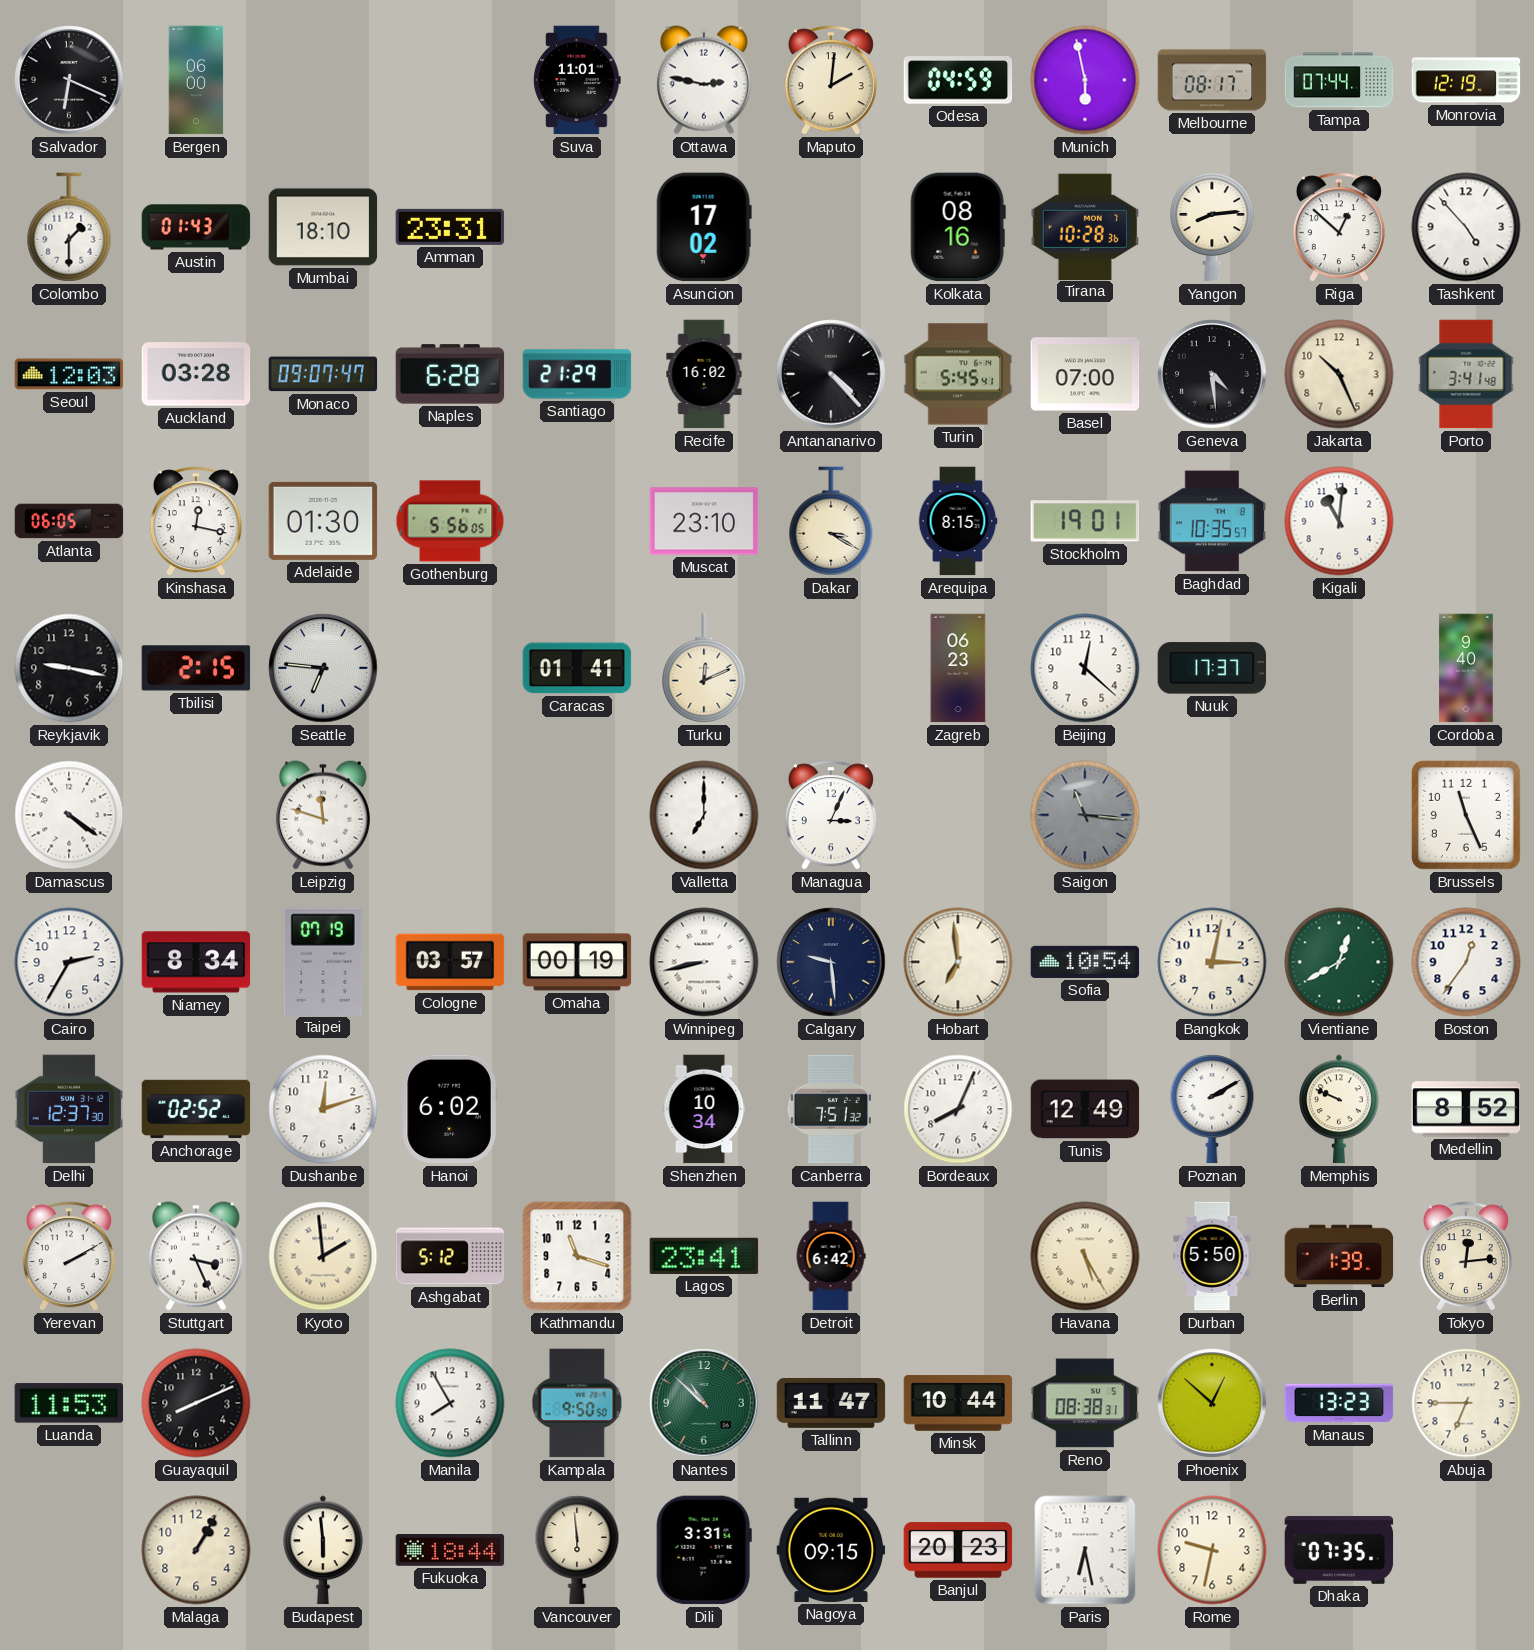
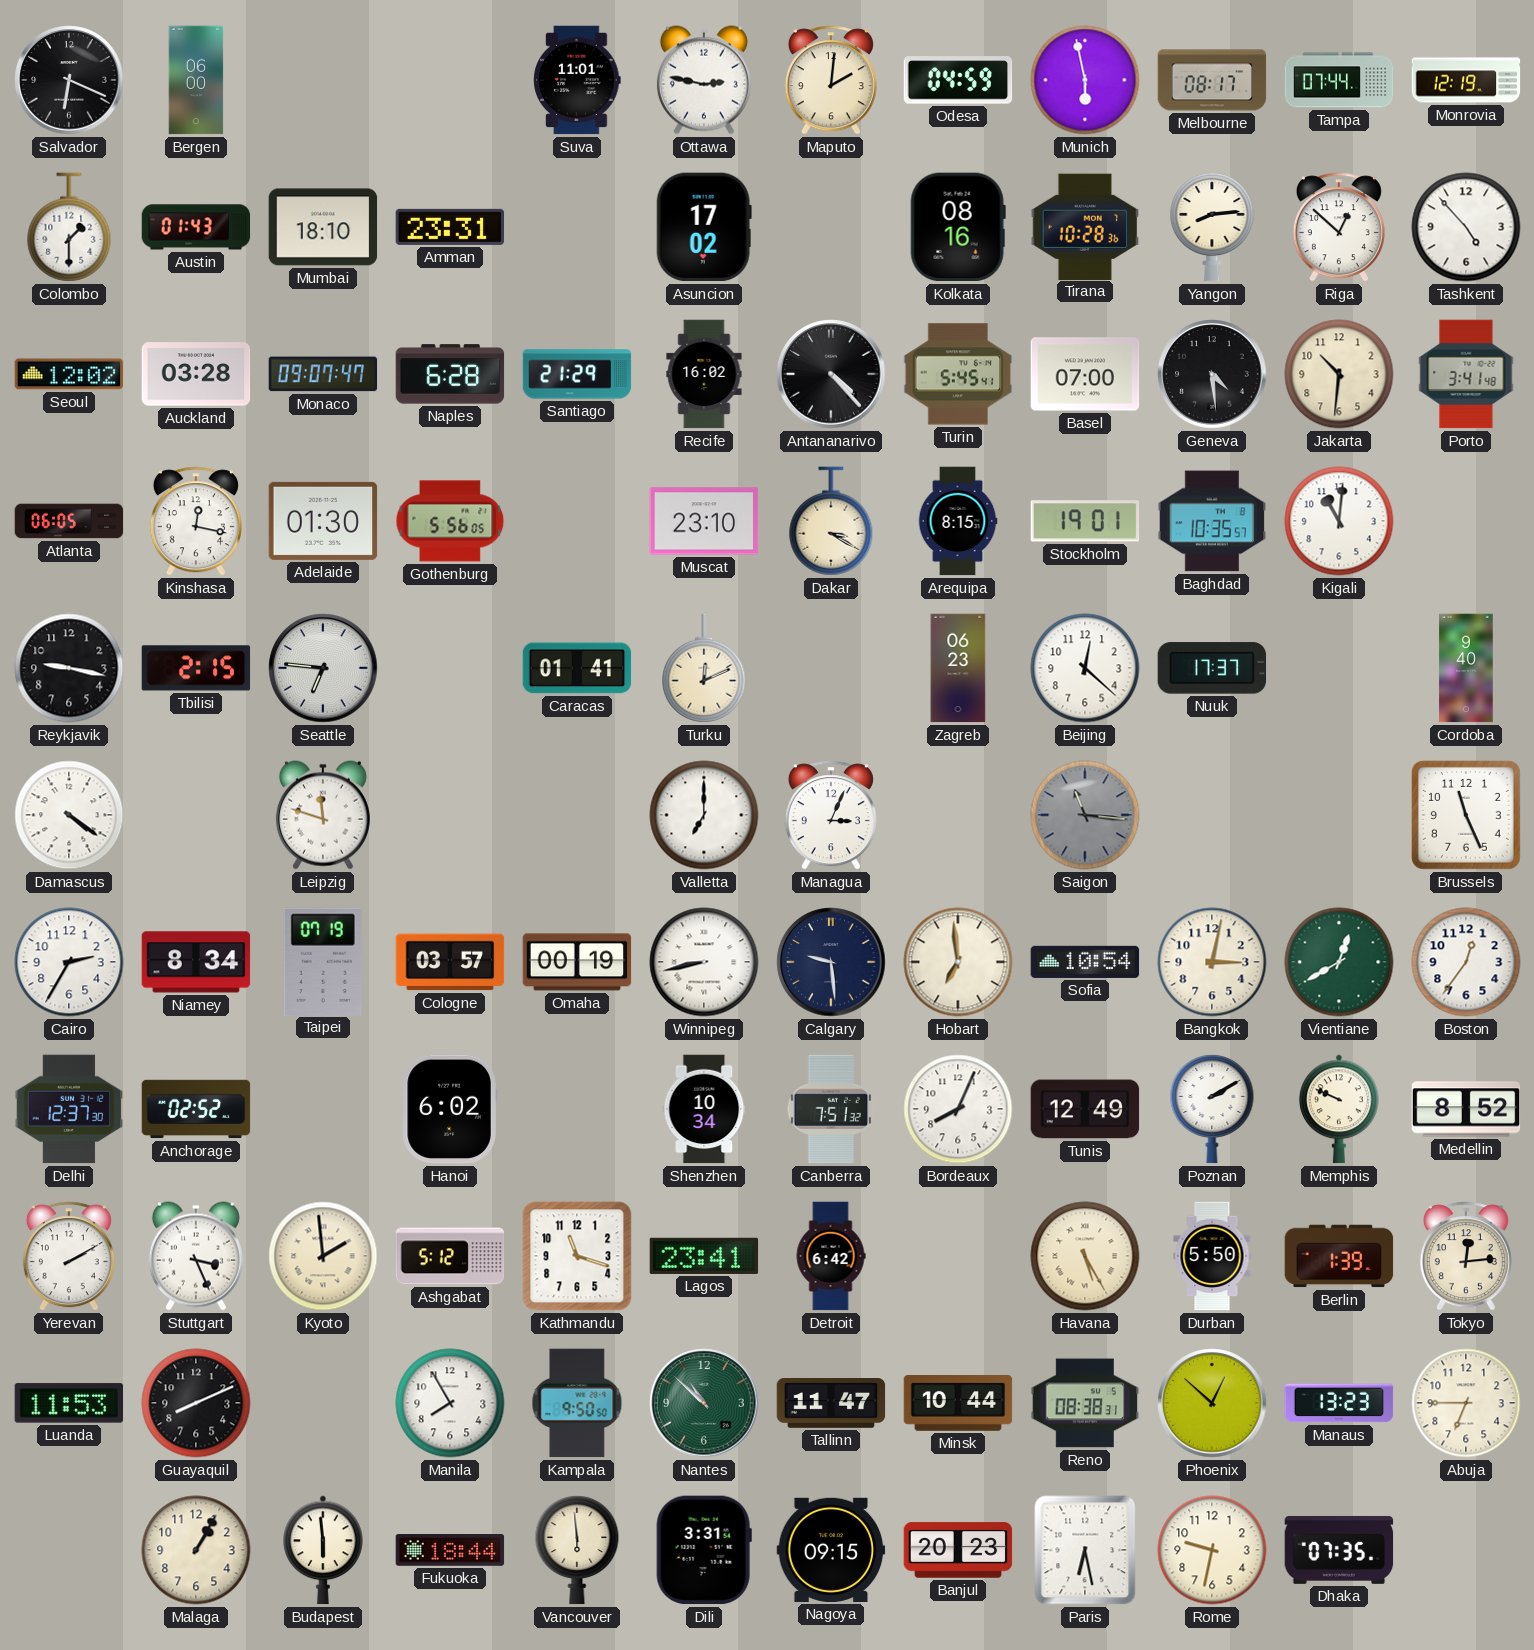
Seoul: 12:03 -> 12:02 (69, 374)
Jakarta: 10:26 -> 10:31 (1339, 374)
Dushanbe: 12:12 -> none (323, 1109)
